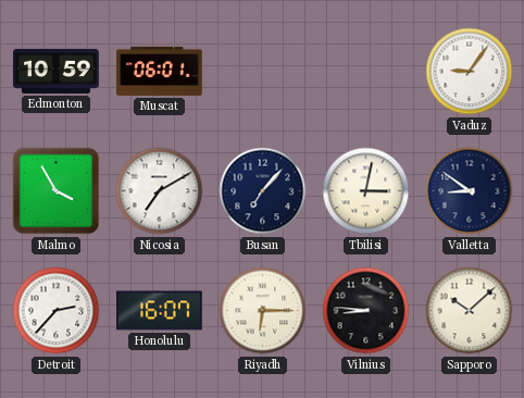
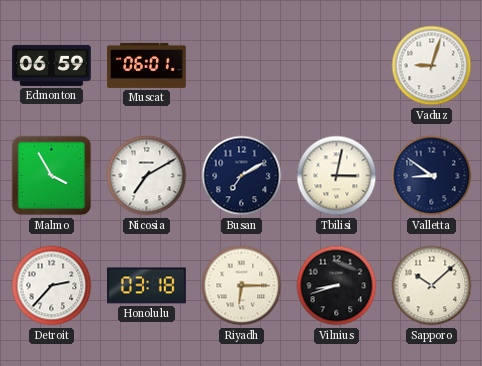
Edmonton: 10:59 -> 06:59 (52, 65)
Vaduz: 9:06 -> 9:03 (432, 66)
Busan: 7:07 -> 7:10 (242, 176)
Honolulu: 16:07 -> 03:18 (147, 286)
Vilnius: 8:46 -> 8:42 (337, 286)
